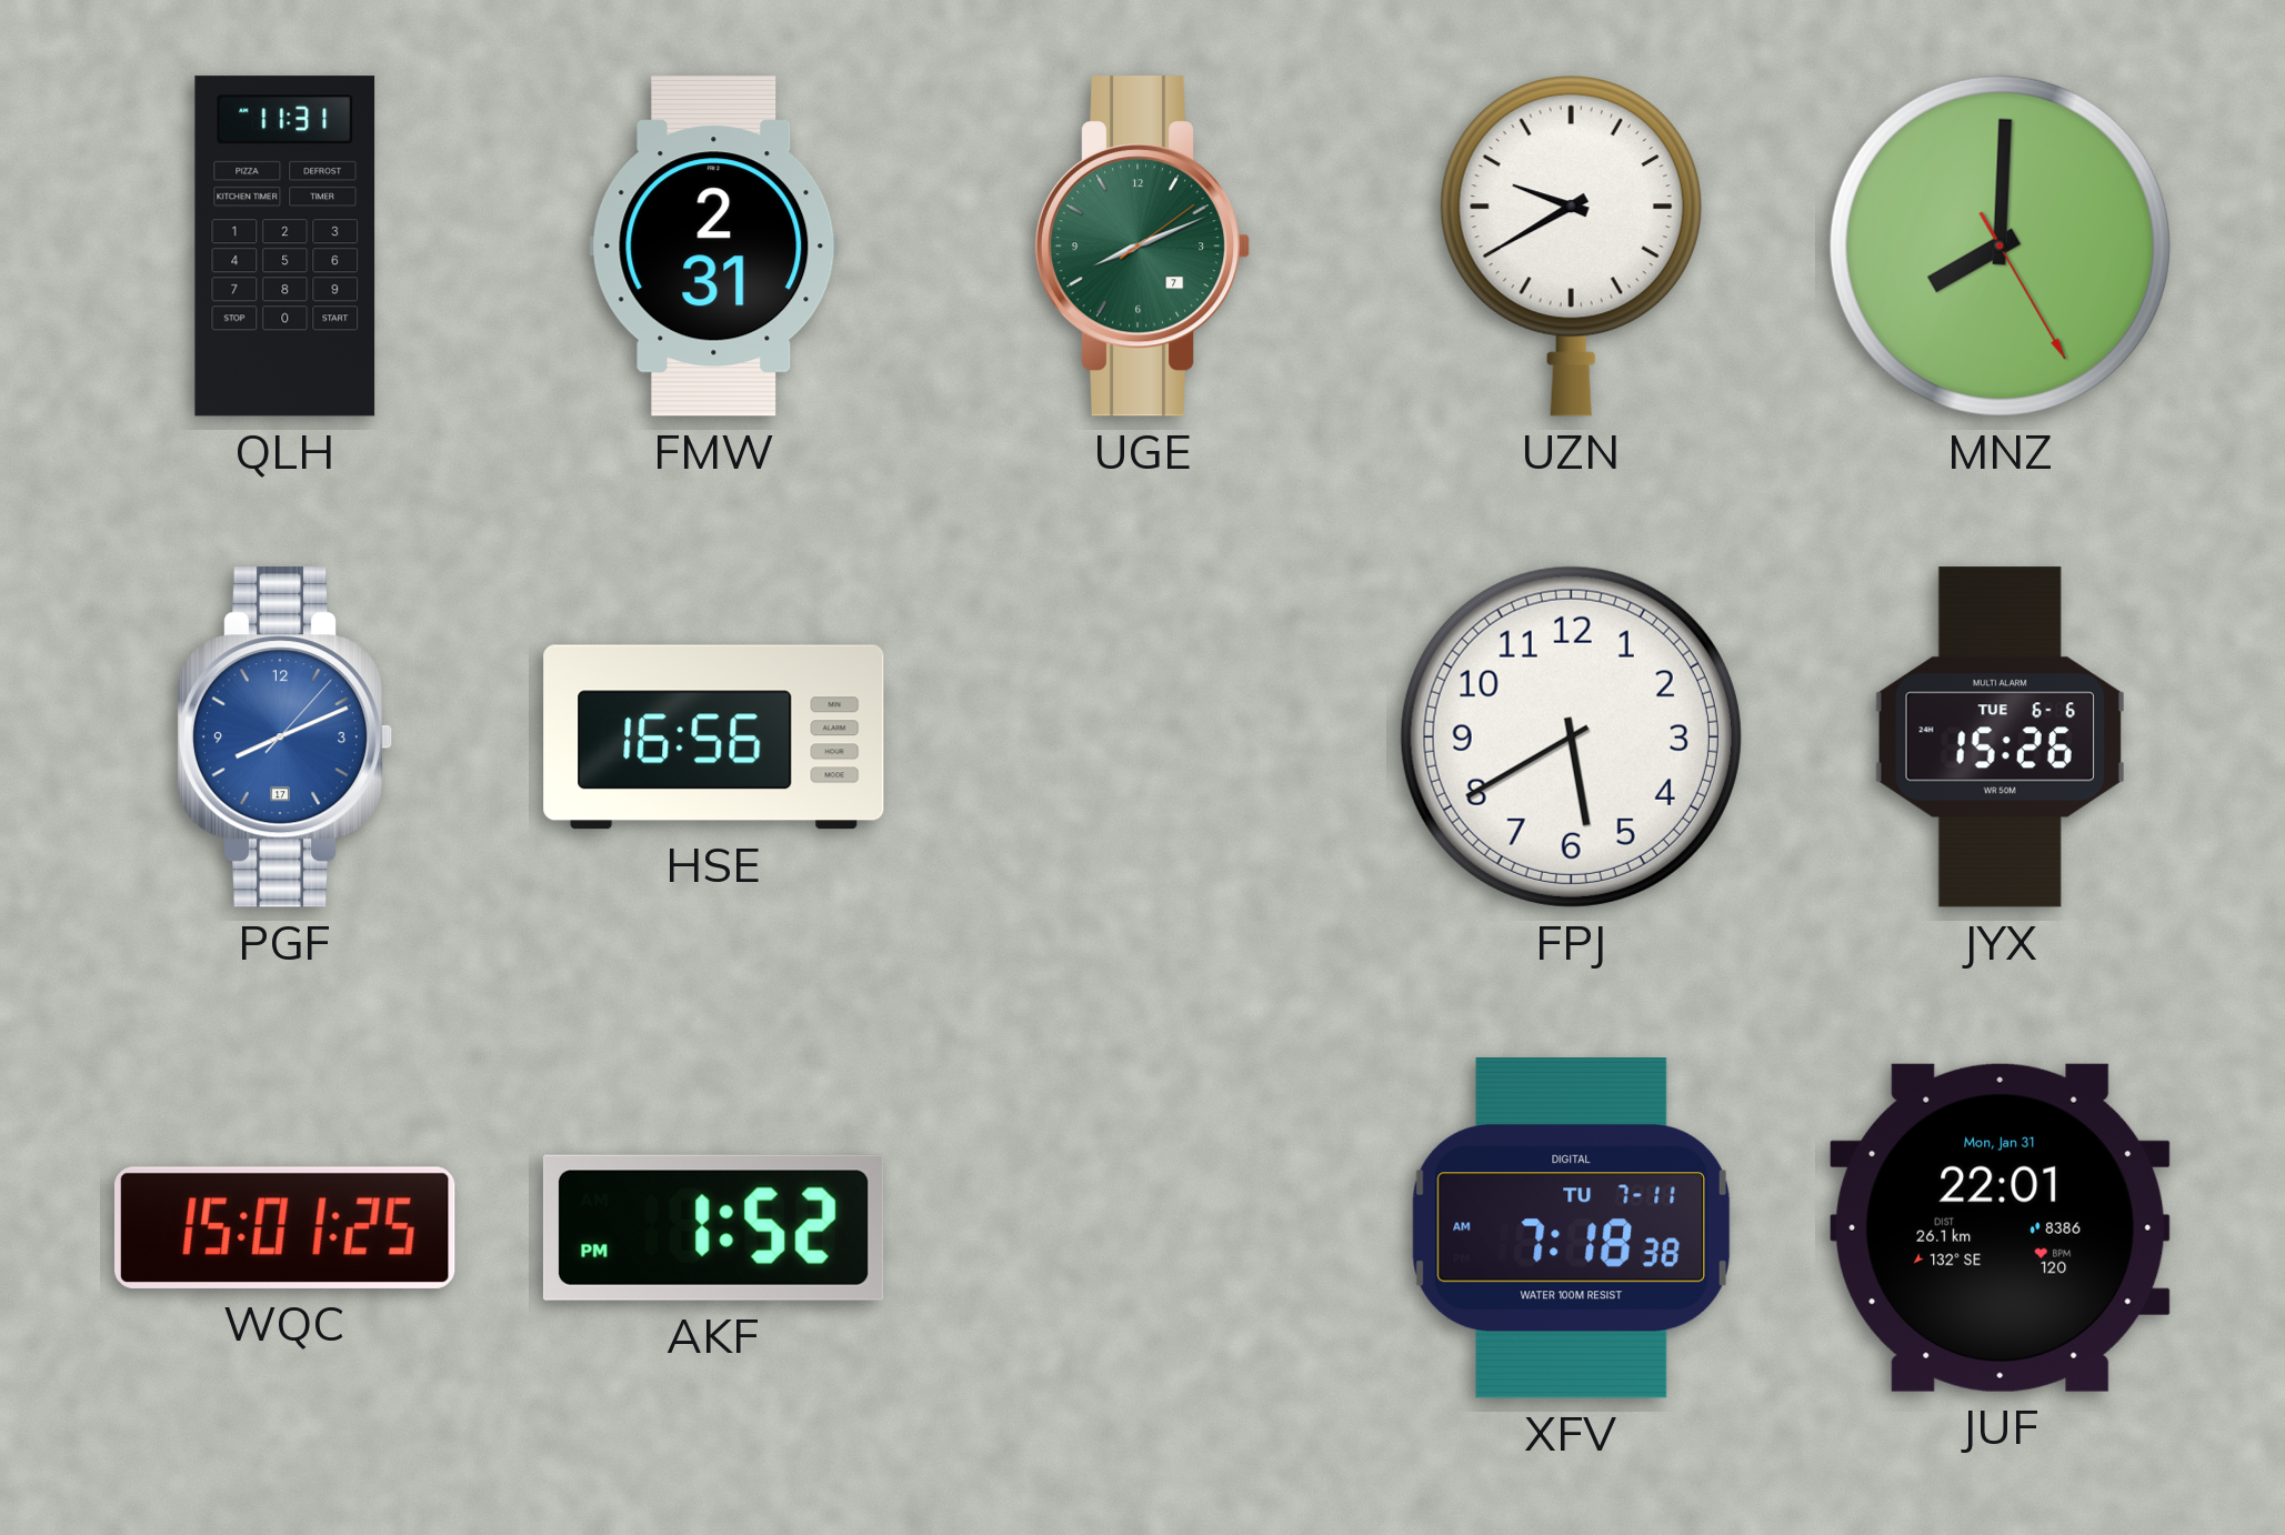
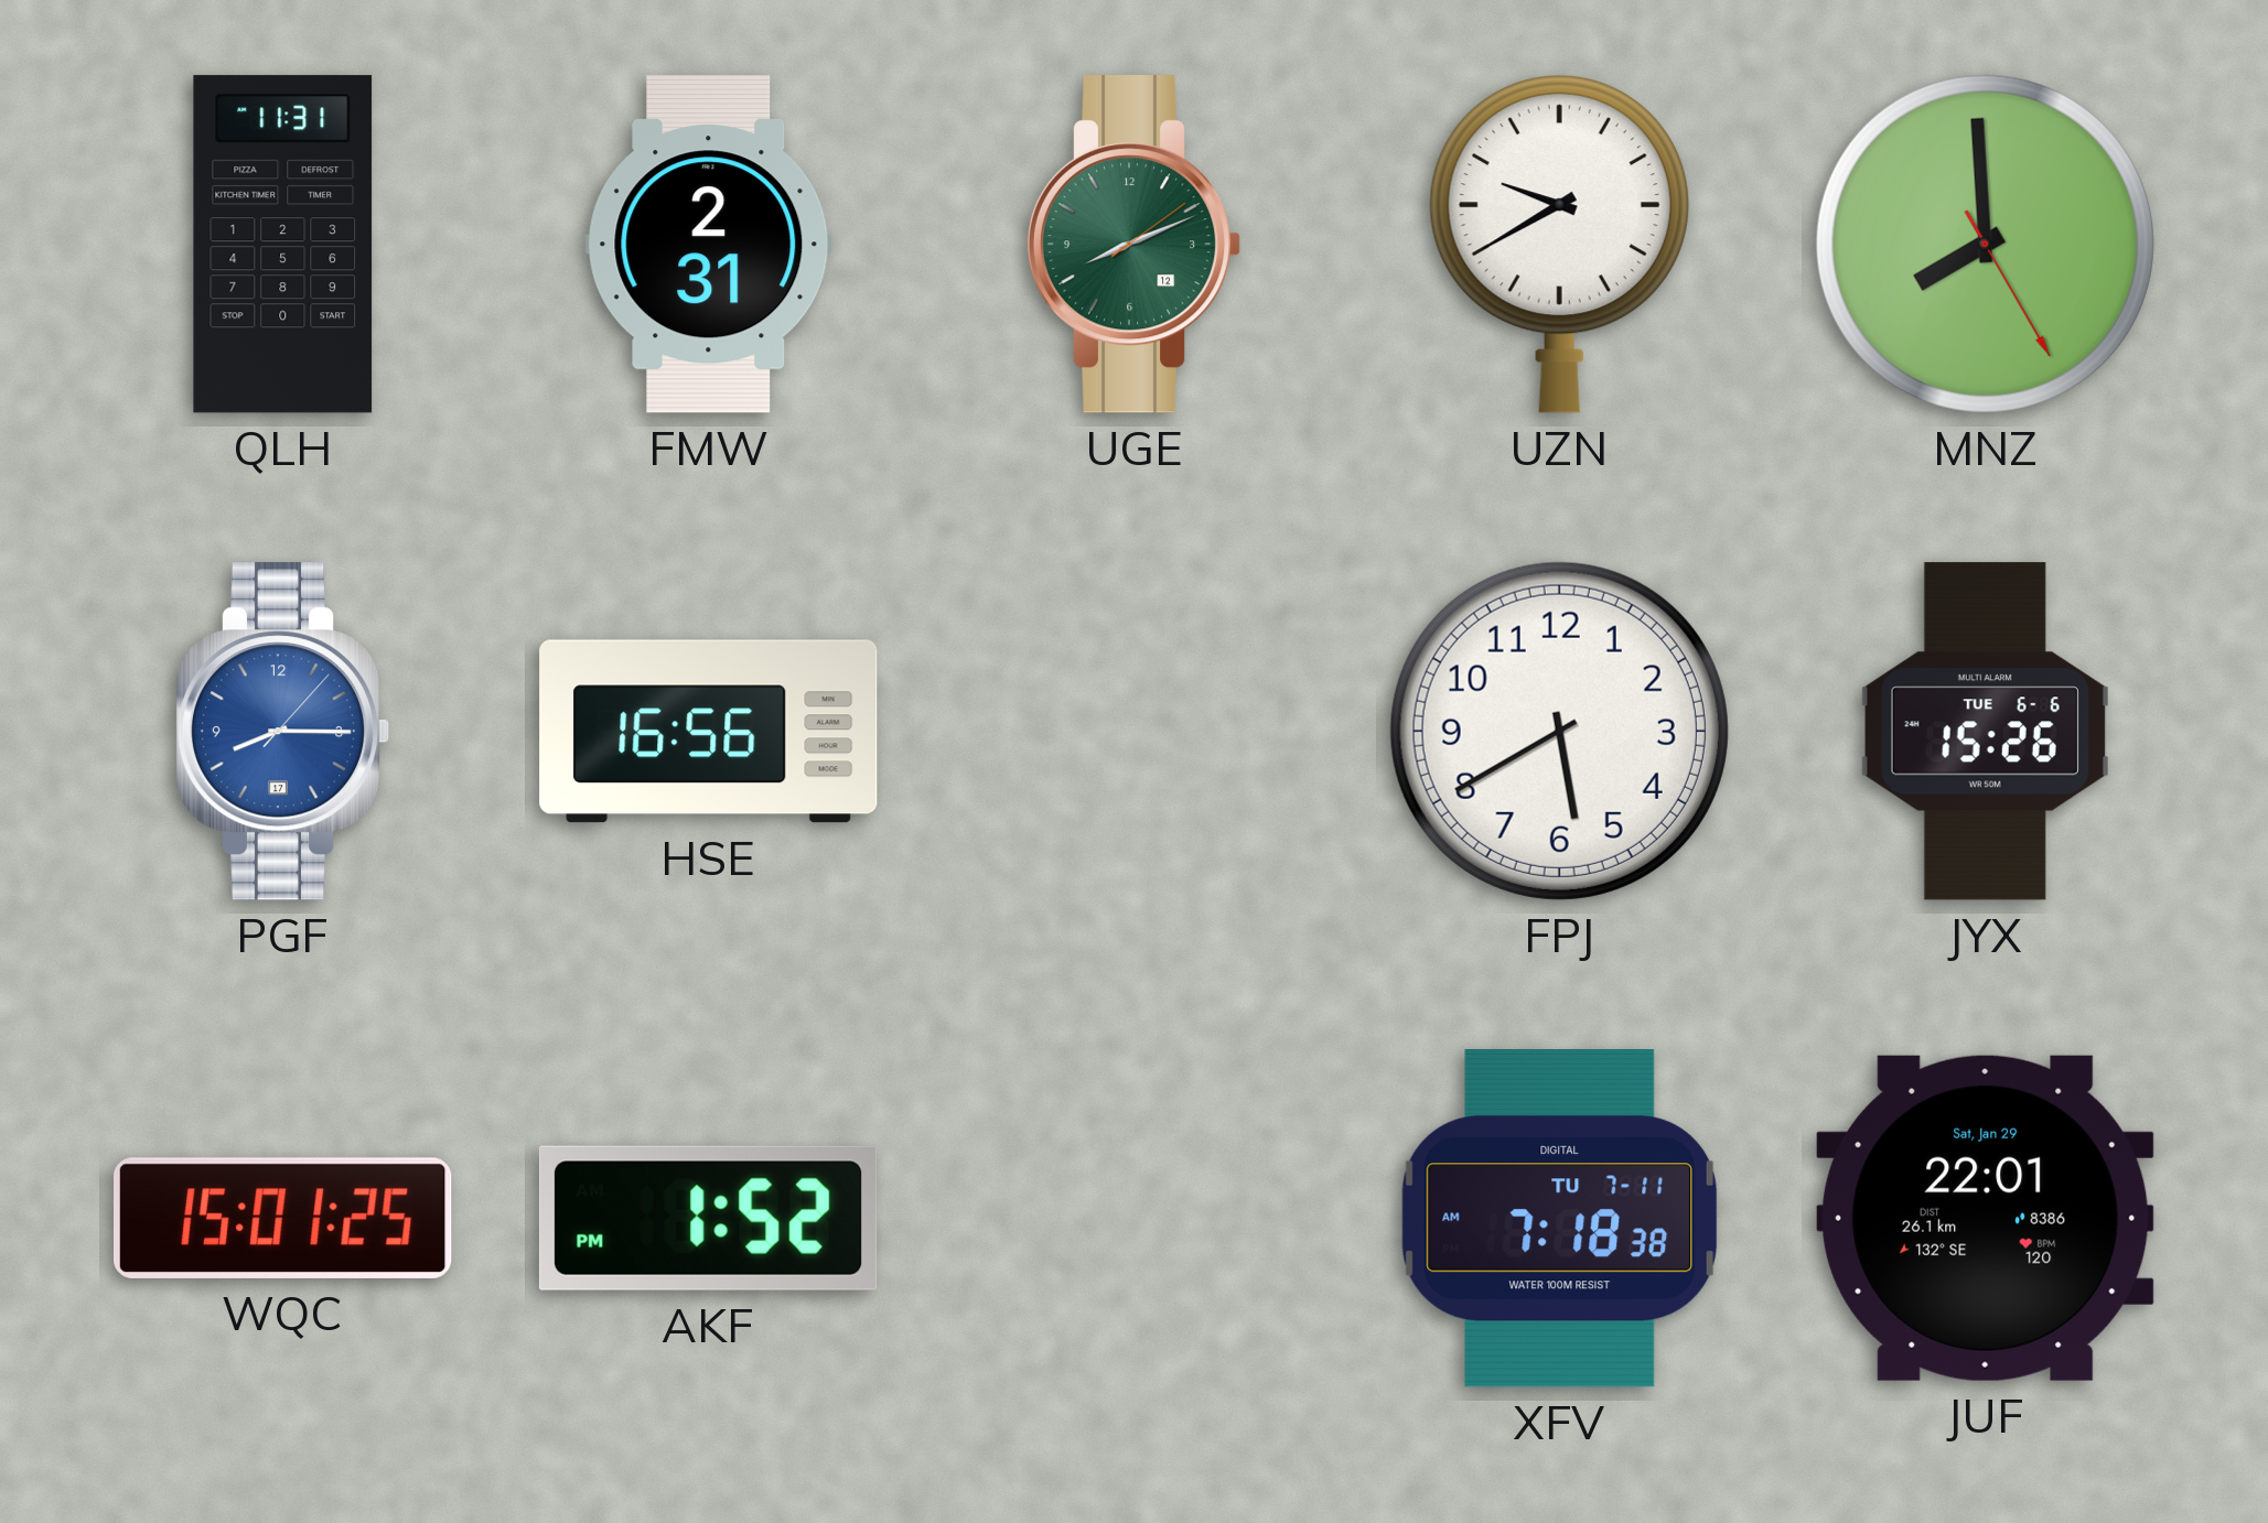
UGE date: 7 -> 12 (1133, 245)
MNZ: 8:00 -> 7:59 (1985, 244)
PGF: 8:11 -> 8:15 (282, 732)
JUF date: Mon, Jan 31 -> Sat, Jan 29 (1986, 1218)
